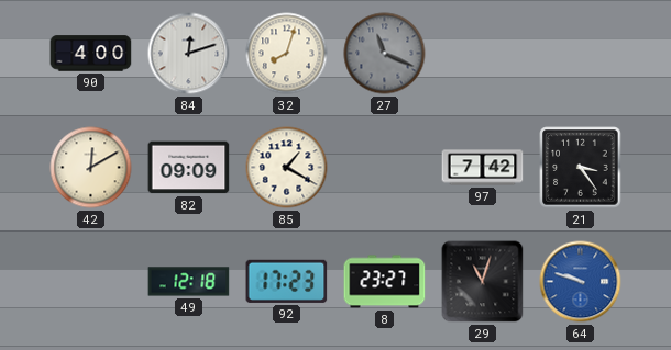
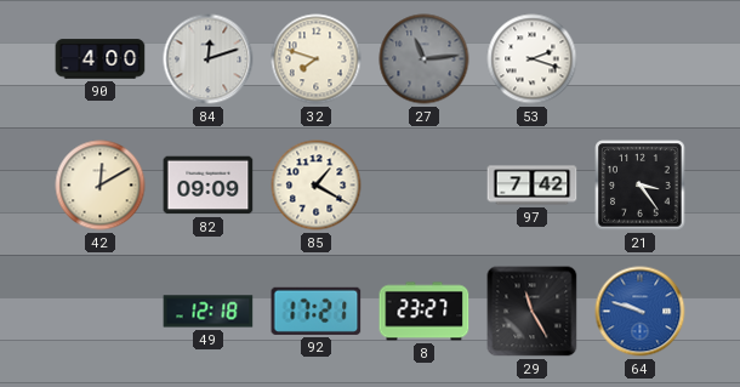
32: 8:03 -> 7:48 (317, 59)
27: 11:19 -> 11:14 (425, 59)
53: none -> 2:18 (533, 59)
92: 17:23 -> 17:21 (317, 311)
29: 11:03 -> 11:25 (533, 312)
